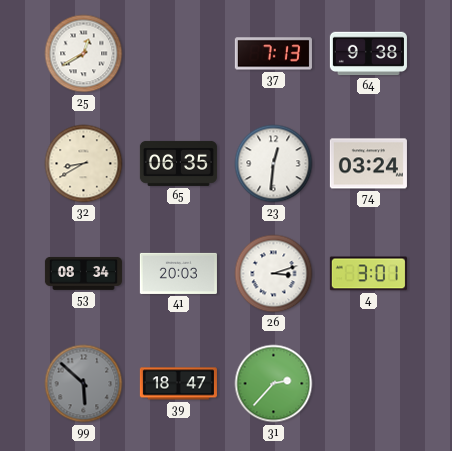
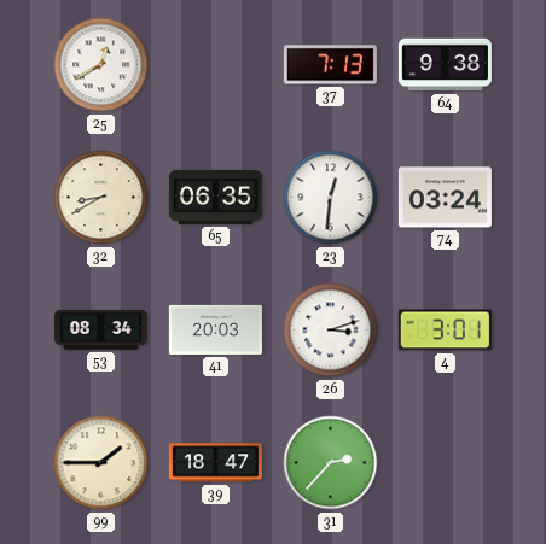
99: 5:52 -> 1:45 (101, 463)
99 dial: grey -> cream (101, 463)
